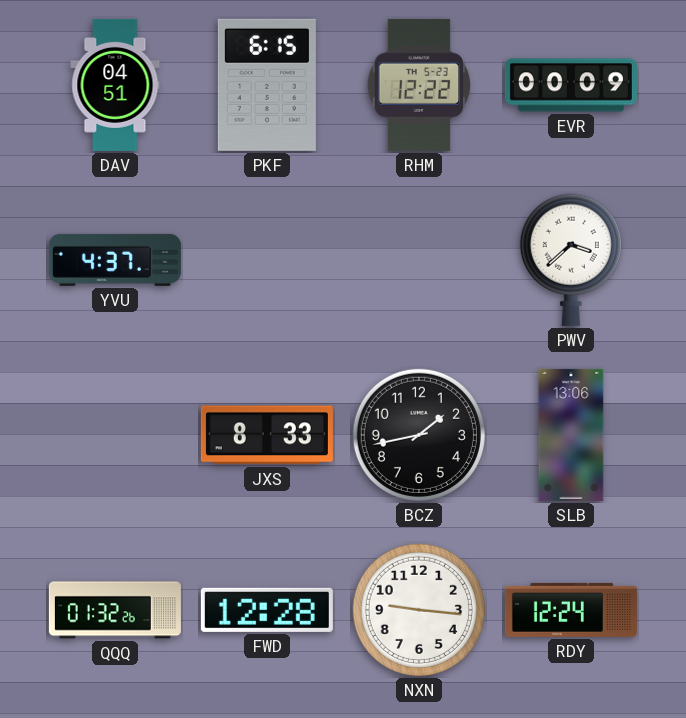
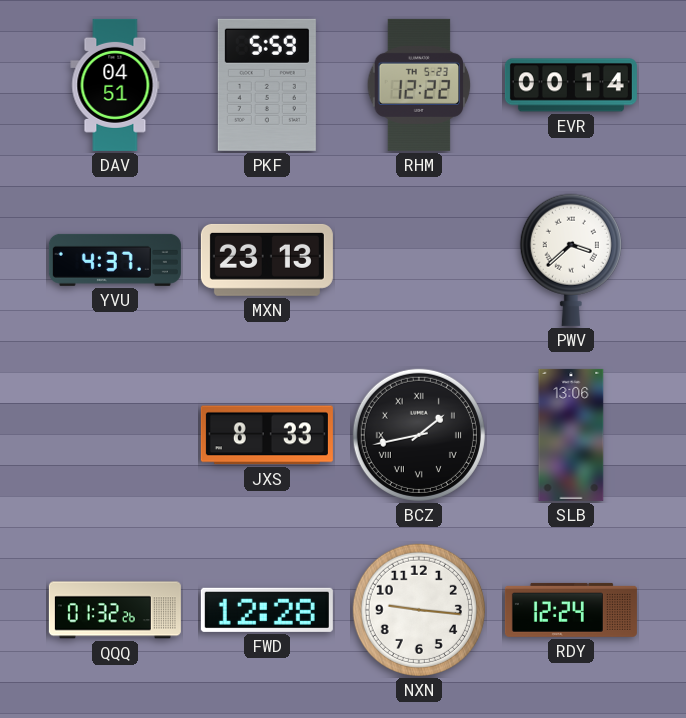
PKF: 6:15 -> 5:59 (267, 85)
EVR: 00:09 -> 00:14 (571, 85)
MXN: none -> 23:13 (267, 260)
BCZ numerals: Arabic -> Roman (419, 435)
